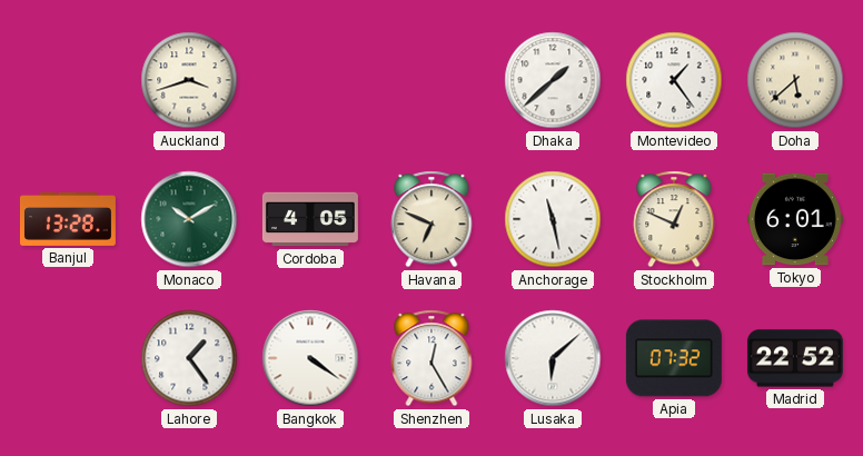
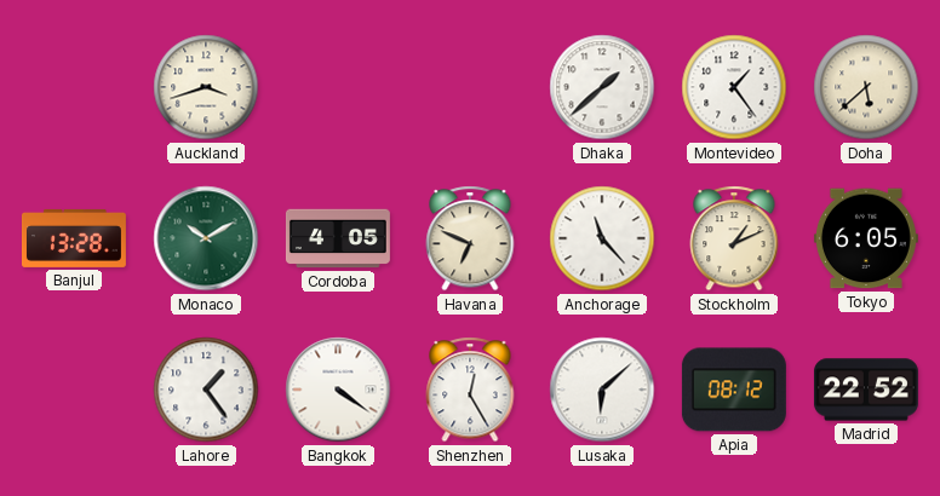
Anchorage: 11:28 -> 11:23 (602, 238)
Stockholm: 12:49 -> 1:11 (734, 238)
Tokyo: 6:01 -> 6:05 (866, 238)
Apia: 07:32 -> 08:12 (734, 390)
